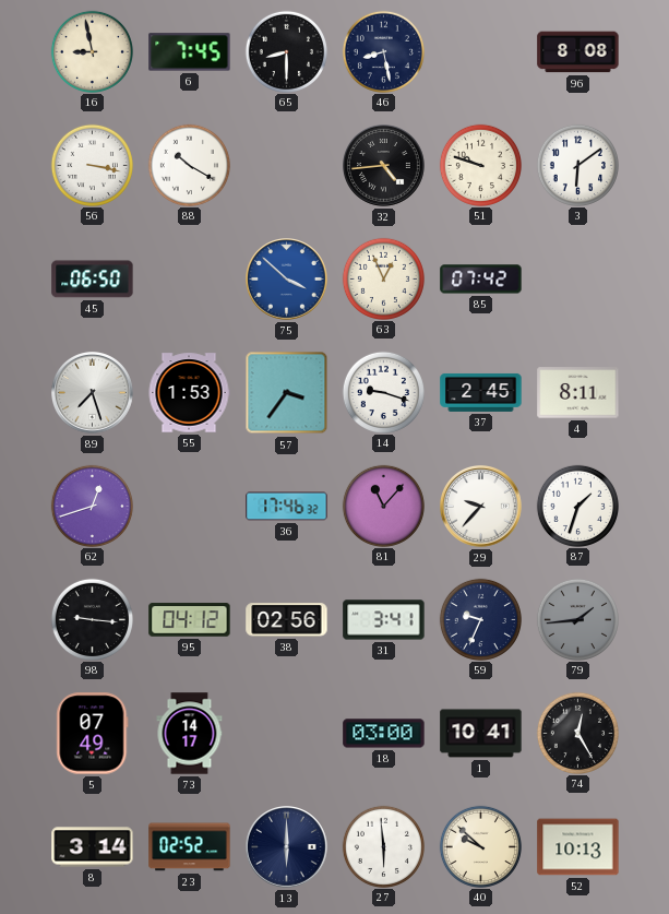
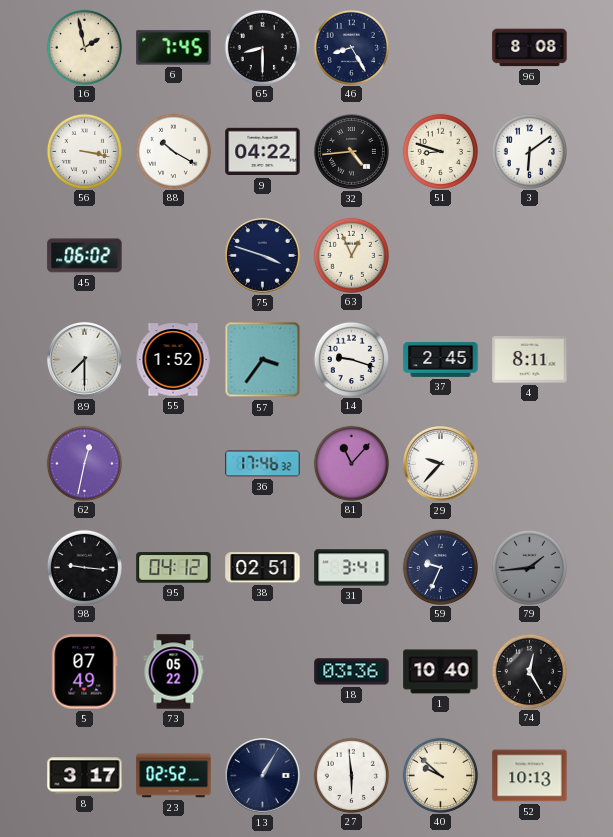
16: 8:58 -> 1:58 (84, 47)
46: 8:28 -> 8:25 (351, 47)
9: none -> 04:22 (263, 152)
51: 9:48 -> 8:48 (440, 151)
45: 06:50 -> 06:02 (85, 256)
75: 3:52 -> 3:48 (263, 256)
75 dial: blue -> navy (263, 256)
85: 07:42 -> none (481, 280)
89: 7:27 -> 7:30 (85, 360)
55: 1:53 -> 1:52 (173, 360)
62: 12:42 -> 12:32 (84, 463)
87: 1:33 -> none (577, 506)
38: 02:56 -> 02:51 (263, 568)
73: 14:17 -> 05:22 (174, 672)
18: 03:00 -> 03:36 (352, 672)
1: 10:41 -> 10:40 (441, 672)
8: 3:14 -> 3:17 (85, 776)
13: 6:00 -> 1:05 (263, 776)
